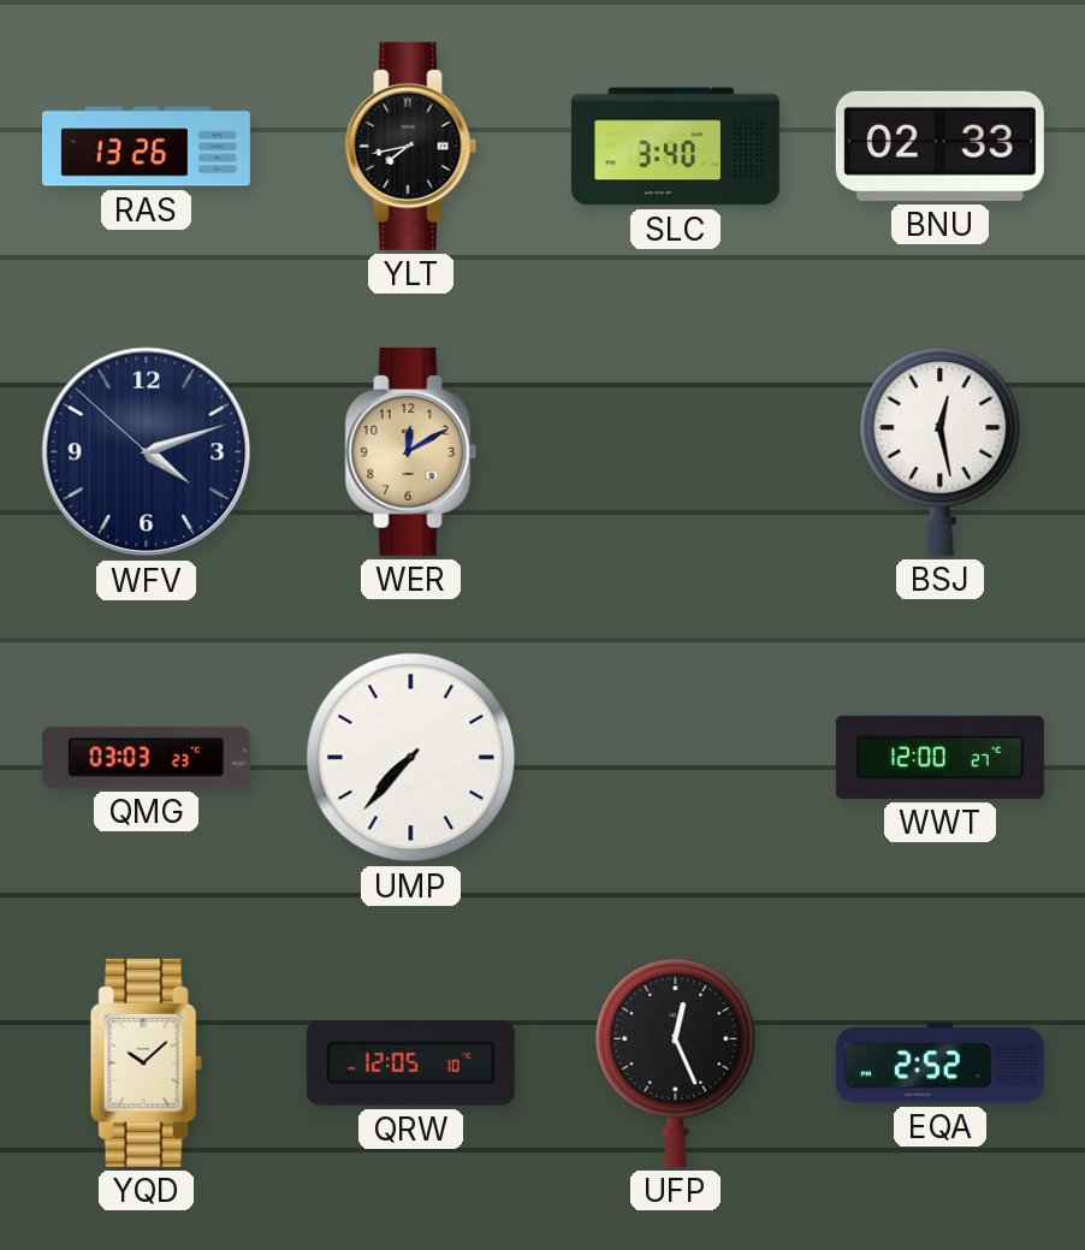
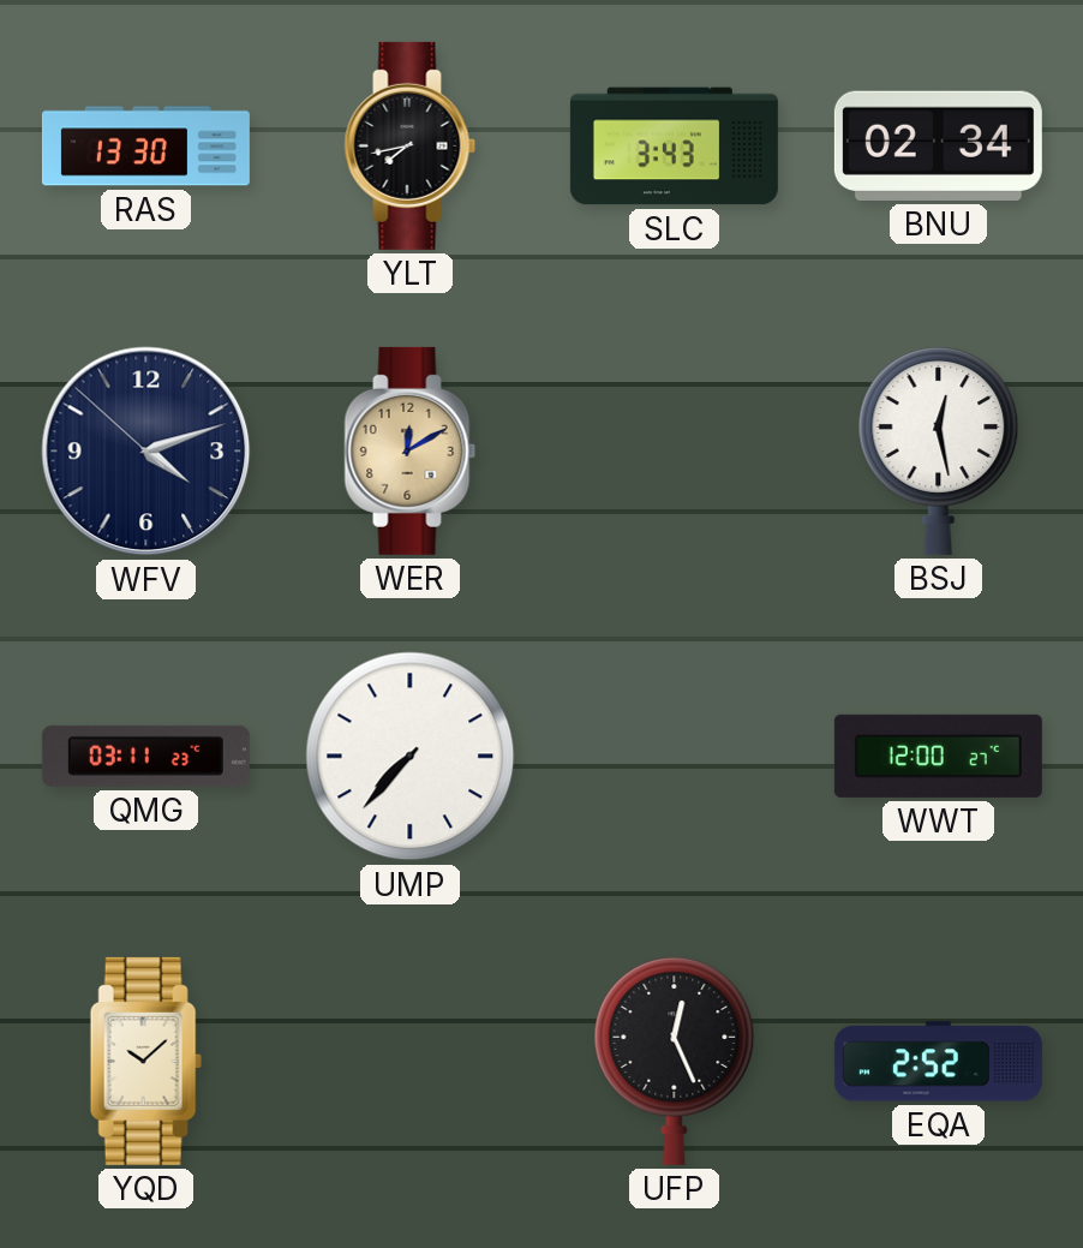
RAS: 13:26 -> 13:30 (145, 147)
SLC: 3:40 -> 3:43 (674, 147)
BNU: 02:33 -> 02:34 (938, 145)
QMG: 03:03 -> 03:11 (145, 756)
QRW: 12:05 -> none (410, 1064)
